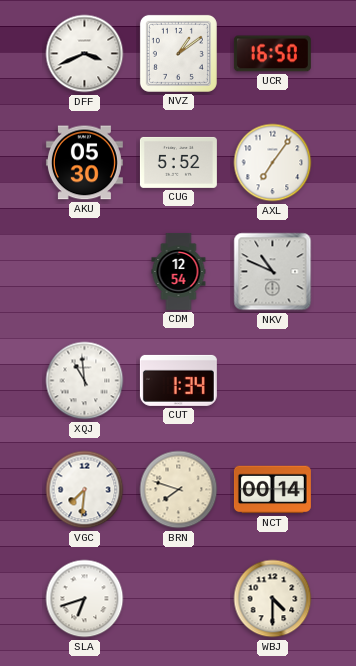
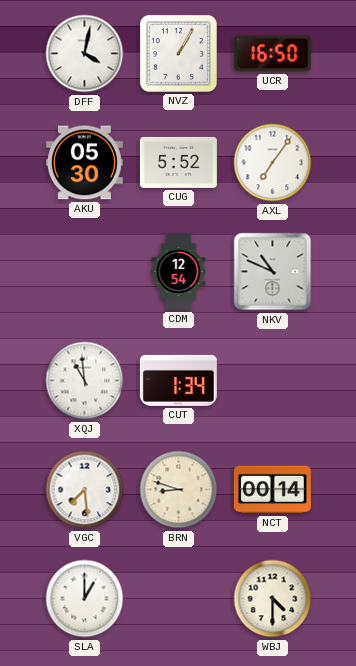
DFF: 3:41 -> 4:02 (85, 54)
NVZ: 1:09 -> 1:05 (178, 53)
VGC: 7:31 -> 7:29 (85, 490)
BRN: 7:48 -> 8:48 (179, 490)
SLA: 6:42 -> 1:00 (85, 599)
